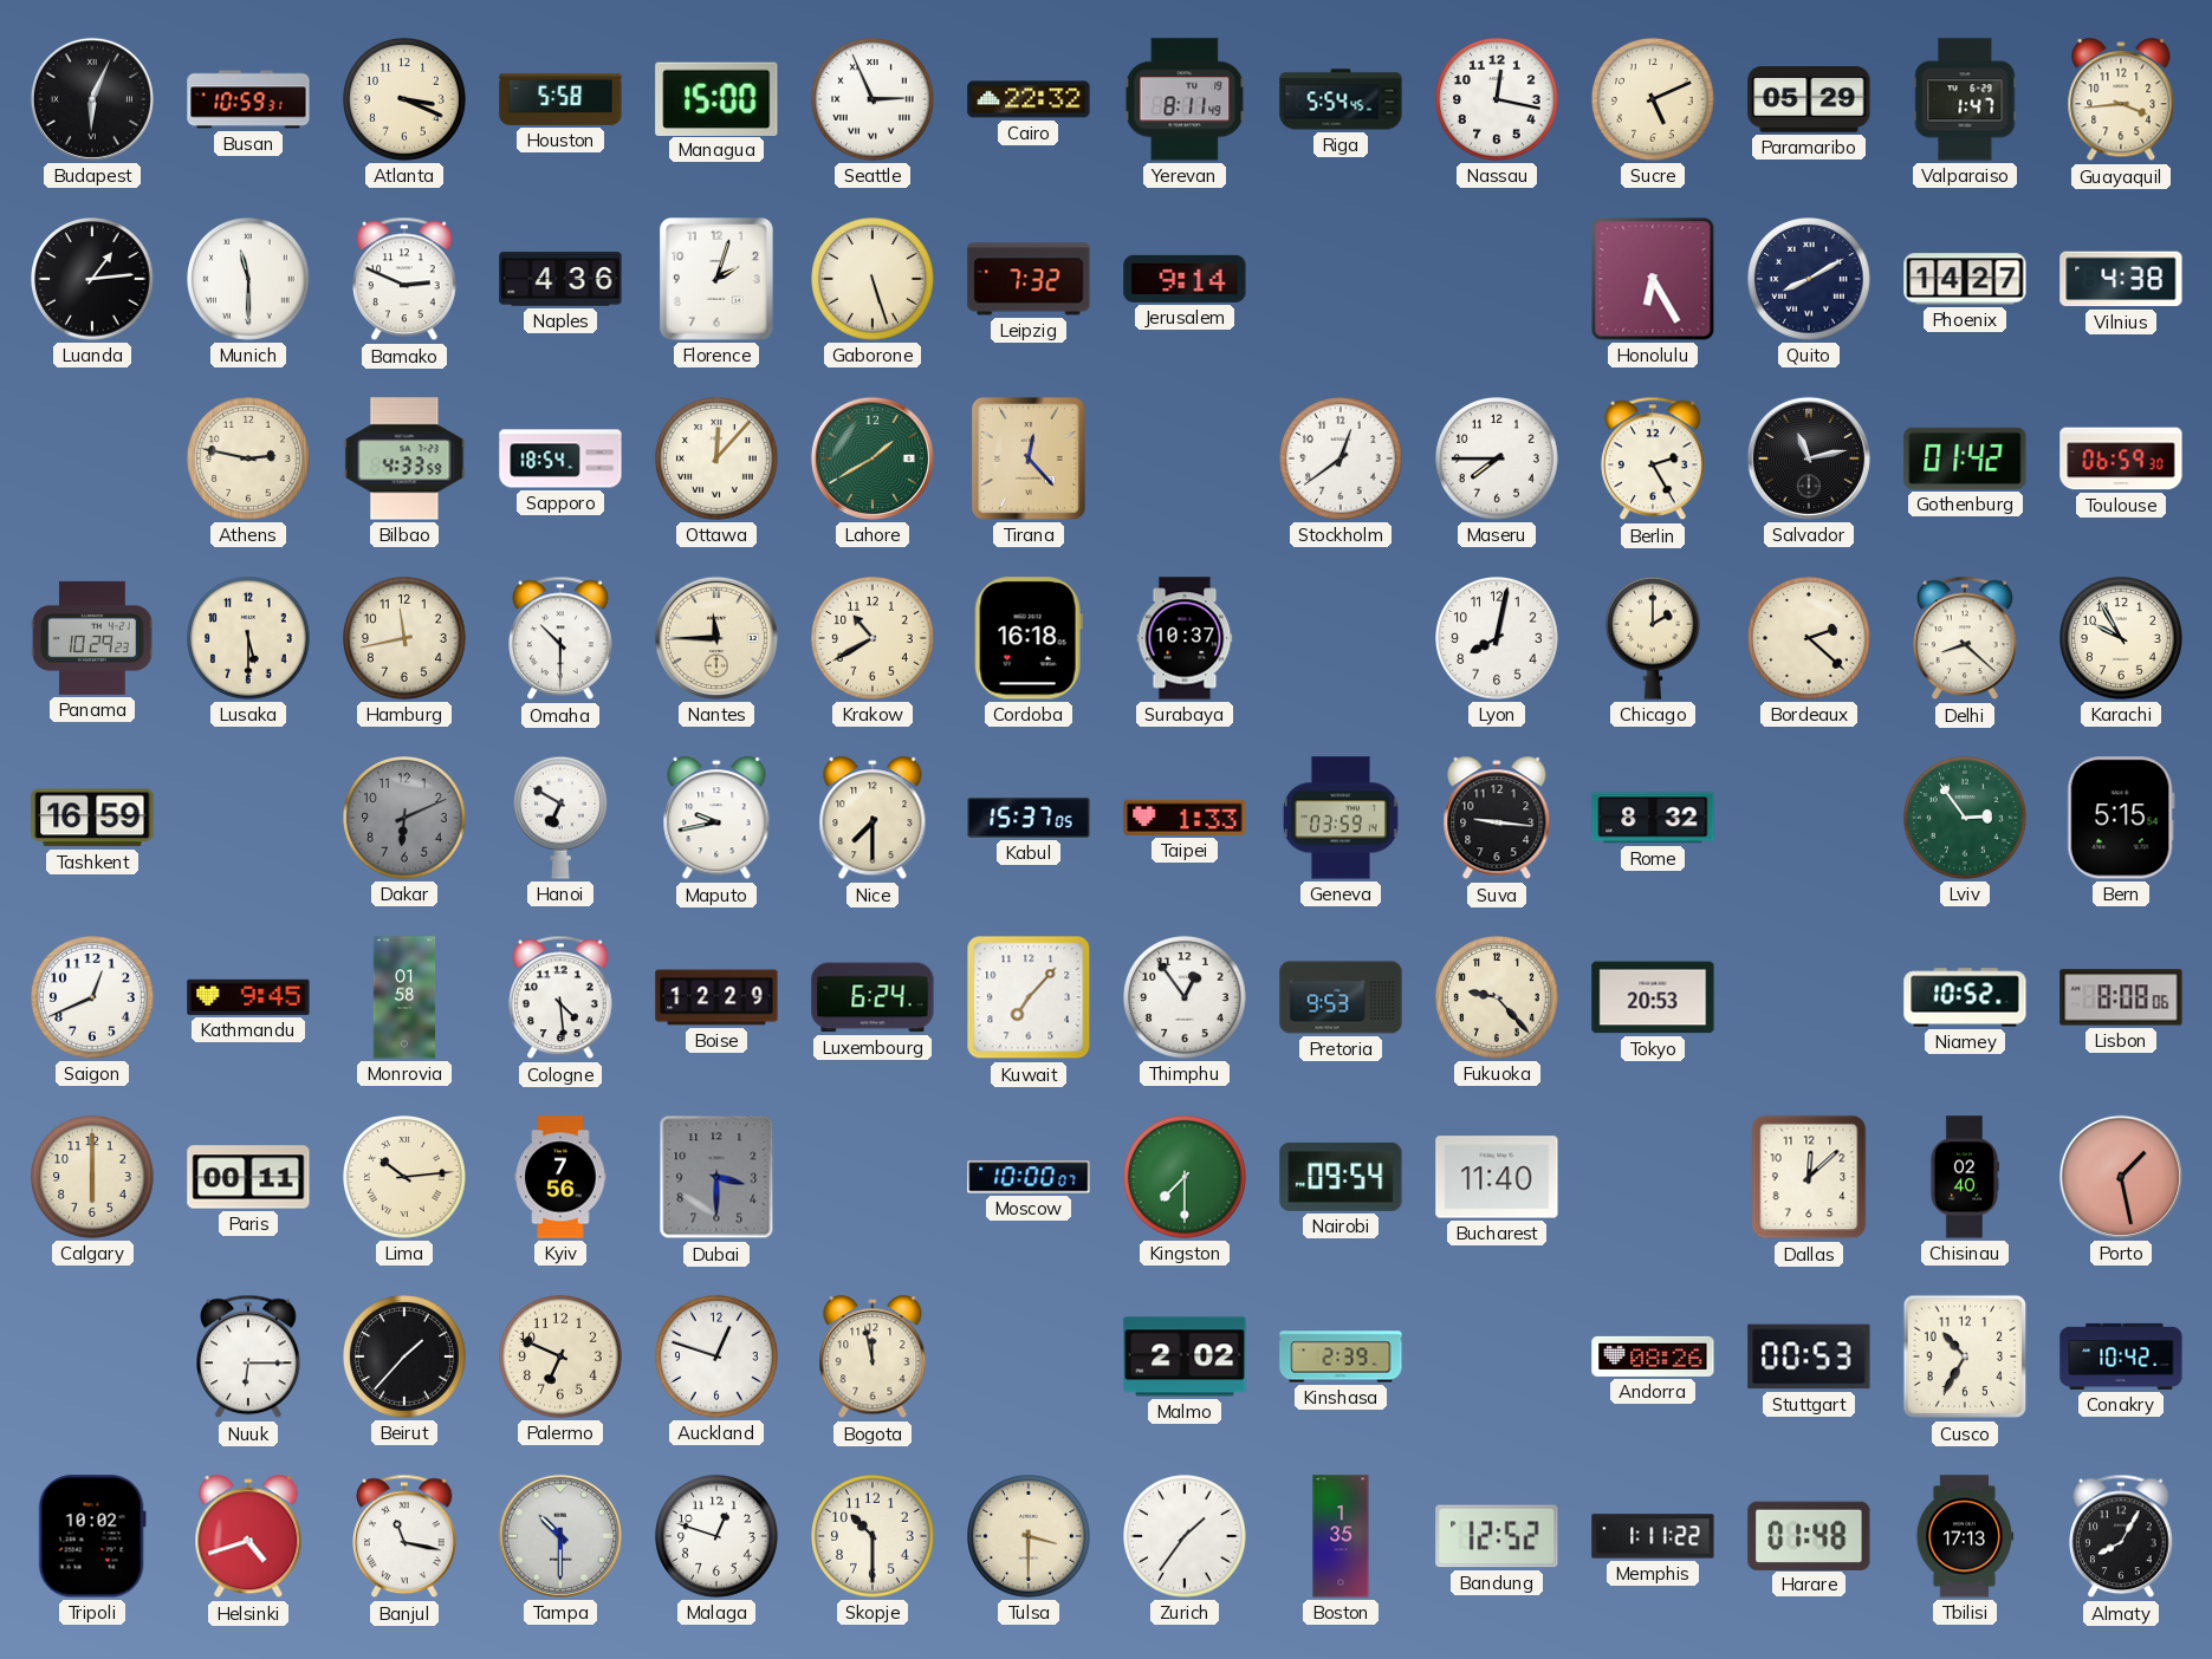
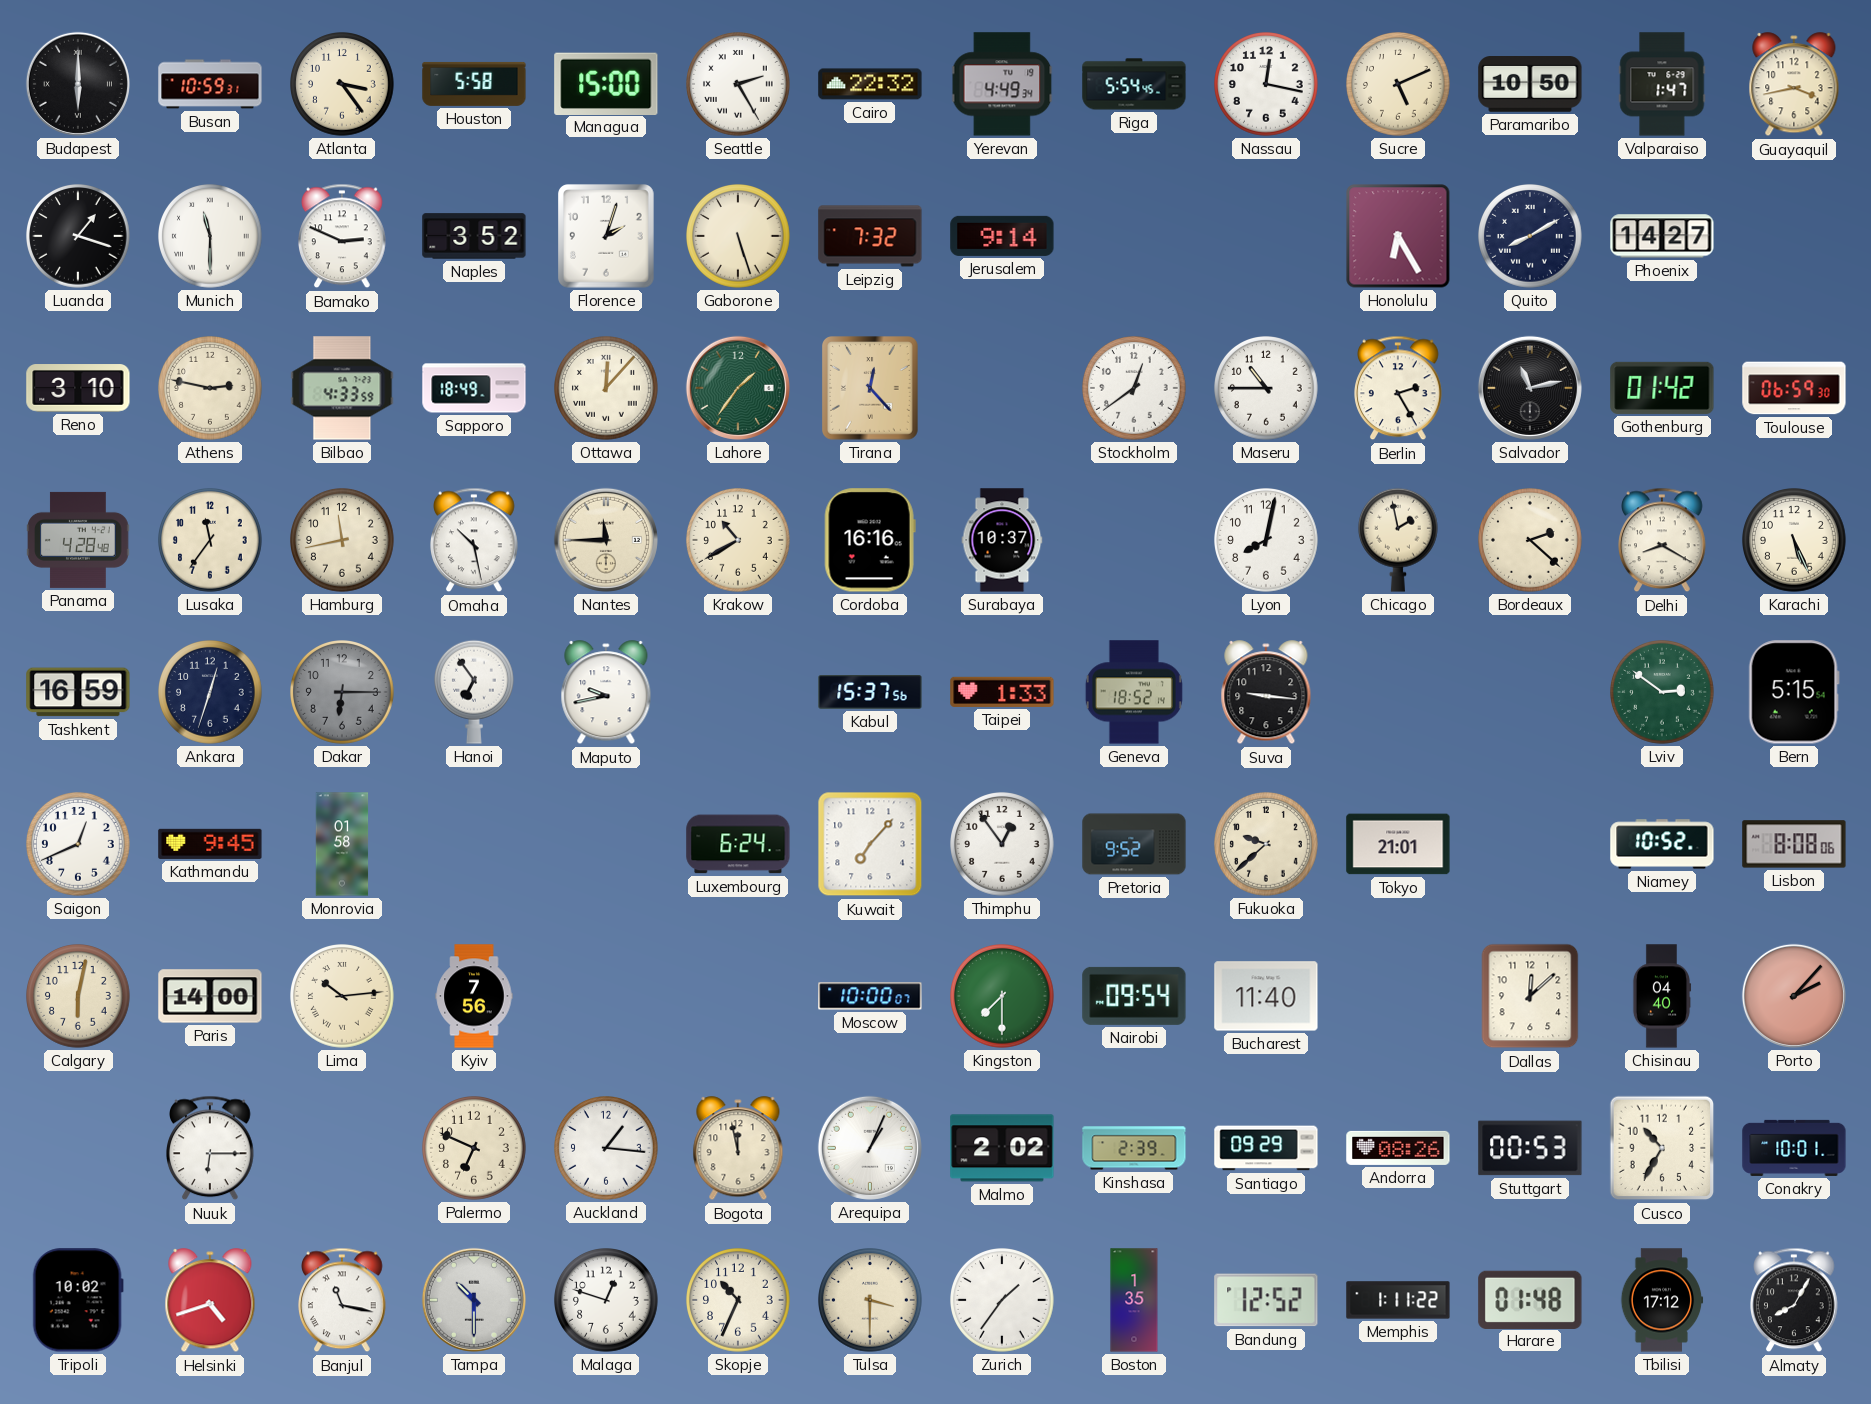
Budapest: 6:04 -> 6:00 (78, 84)
Atlanta: 3:19 -> 3:24 (343, 85)
Seattle: 2:56 -> 2:25 (739, 85)
Yerevan: 8:11 -> 4:49 (1002, 84)
Paramaribo: 05:29 -> 10:50 (1530, 85)
Guayaquil: 3:44 -> 3:43 (1794, 85)
Luanda: 1:14 -> 1:18 (79, 237)
Naples: 4:36 -> 3:52 (474, 236)
Vilnius: 4:38 -> none (2121, 279)
Reno: none -> 3:10 (78, 388)
Sapporo: 18:54 -> 18:49 (474, 388)
Lahore: 1:40 -> 1:36 (738, 388)
Maseru: 7:45 -> 10:45 (1267, 389)
Panama: 10:29 -> 4:28 (78, 540)
Lusaka: 5:30 -> 11:36 (211, 541)
Omaha: 10:30 -> 10:28 (475, 540)
Cordoba: 16:18 -> 16:16 (870, 540)
Chicago: 2:00 -> 1:58 (1398, 540)
Delhi: 8:22 -> 8:20 (1663, 540)
Karachi: 9:55 -> 5:26 (1795, 541)
Ankara: none -> 12:33 (211, 693)
Dakar: 6:11 -> 6:15 (343, 693)
Hanoi: 6:50 -> 6:54 (474, 692)
Nice: 7:30 -> none (873, 819)
Kabul: 15:37:05 -> 15:37:56 (870, 693)
Geneva: 03:59 -> 18:52 (1134, 692)
Rome: 8:32 -> none (1653, 818)
Lviv: 2:54 -> 2:51 (1663, 693)
Cologne: 4:29 -> none (562, 997)
Boise: 12:29 -> none (716, 997)
Pretoria: 9:53 -> 9:52 (1134, 844)
Fukuoka: 9:23 -> 9:38 (1267, 845)
Tokyo: 20:53 -> 21:01 (1398, 844)
Calgary: 6:00 -> 6:02 (79, 997)
Paris: 00:11 -> 14:00 (210, 996)
Dubai: 3:30 -> none (716, 1177)
Chisinau: 02:40 -> 04:40 (1662, 996)
Porto: 1:28 -> 2:07 (1794, 996)
Beirut: 1:37 -> none (406, 1358)
Auckland: 12:48 -> 1:16 (607, 1149)
Arequipa: none -> 1:04 (870, 1148)
Santiago: none -> 09:29 (1266, 1148)
Conakry: 10:42 -> 10:01 (1794, 1148)
Skopje: 10:30 -> 10:34 (739, 1301)
Tbilisi: 17:13 -> 17:12 (1662, 1300)
